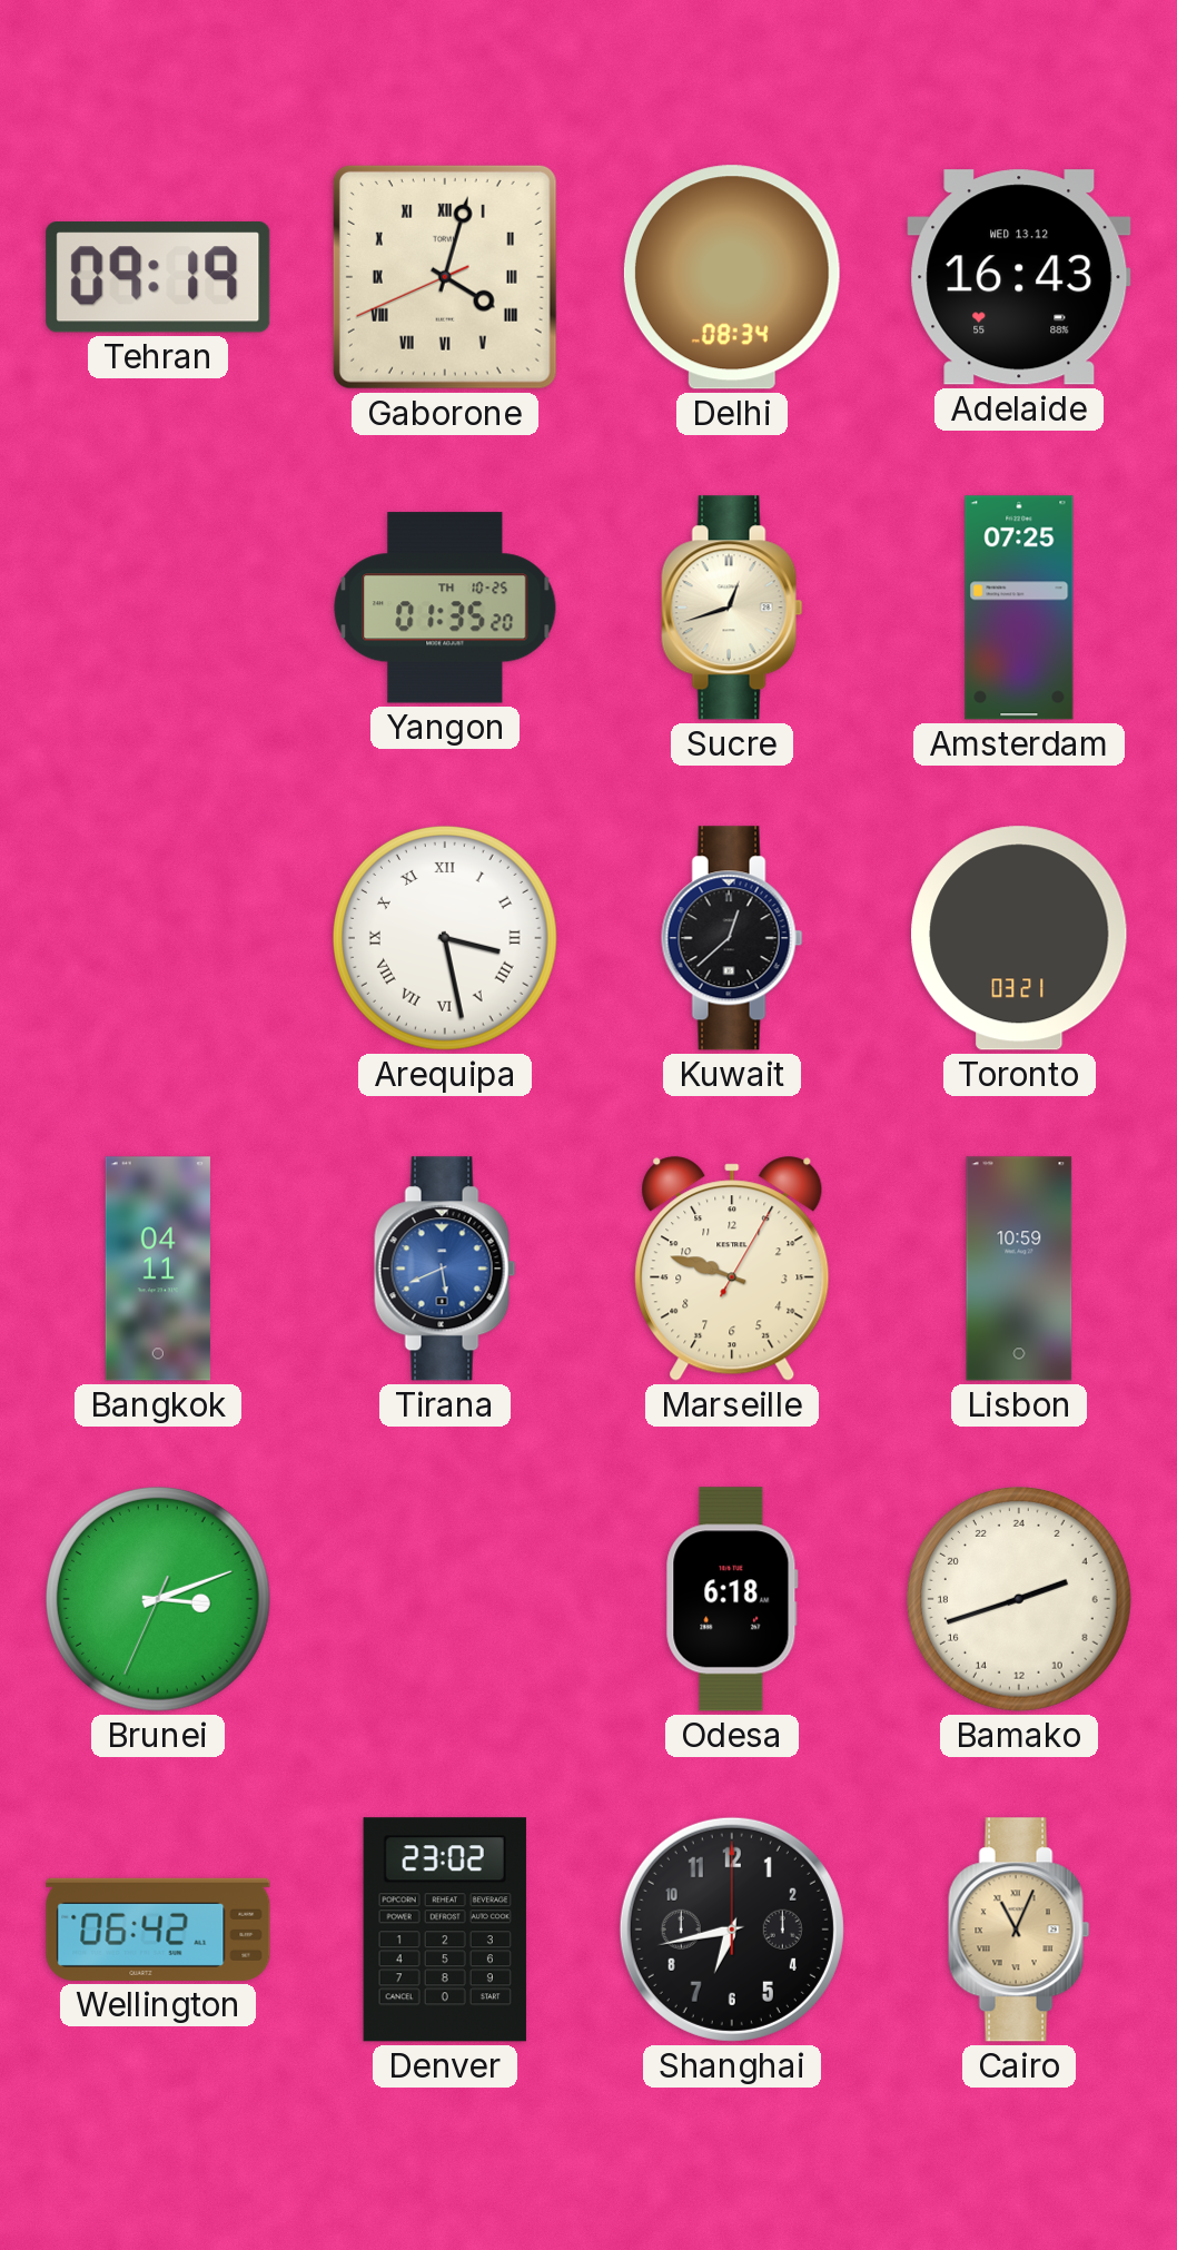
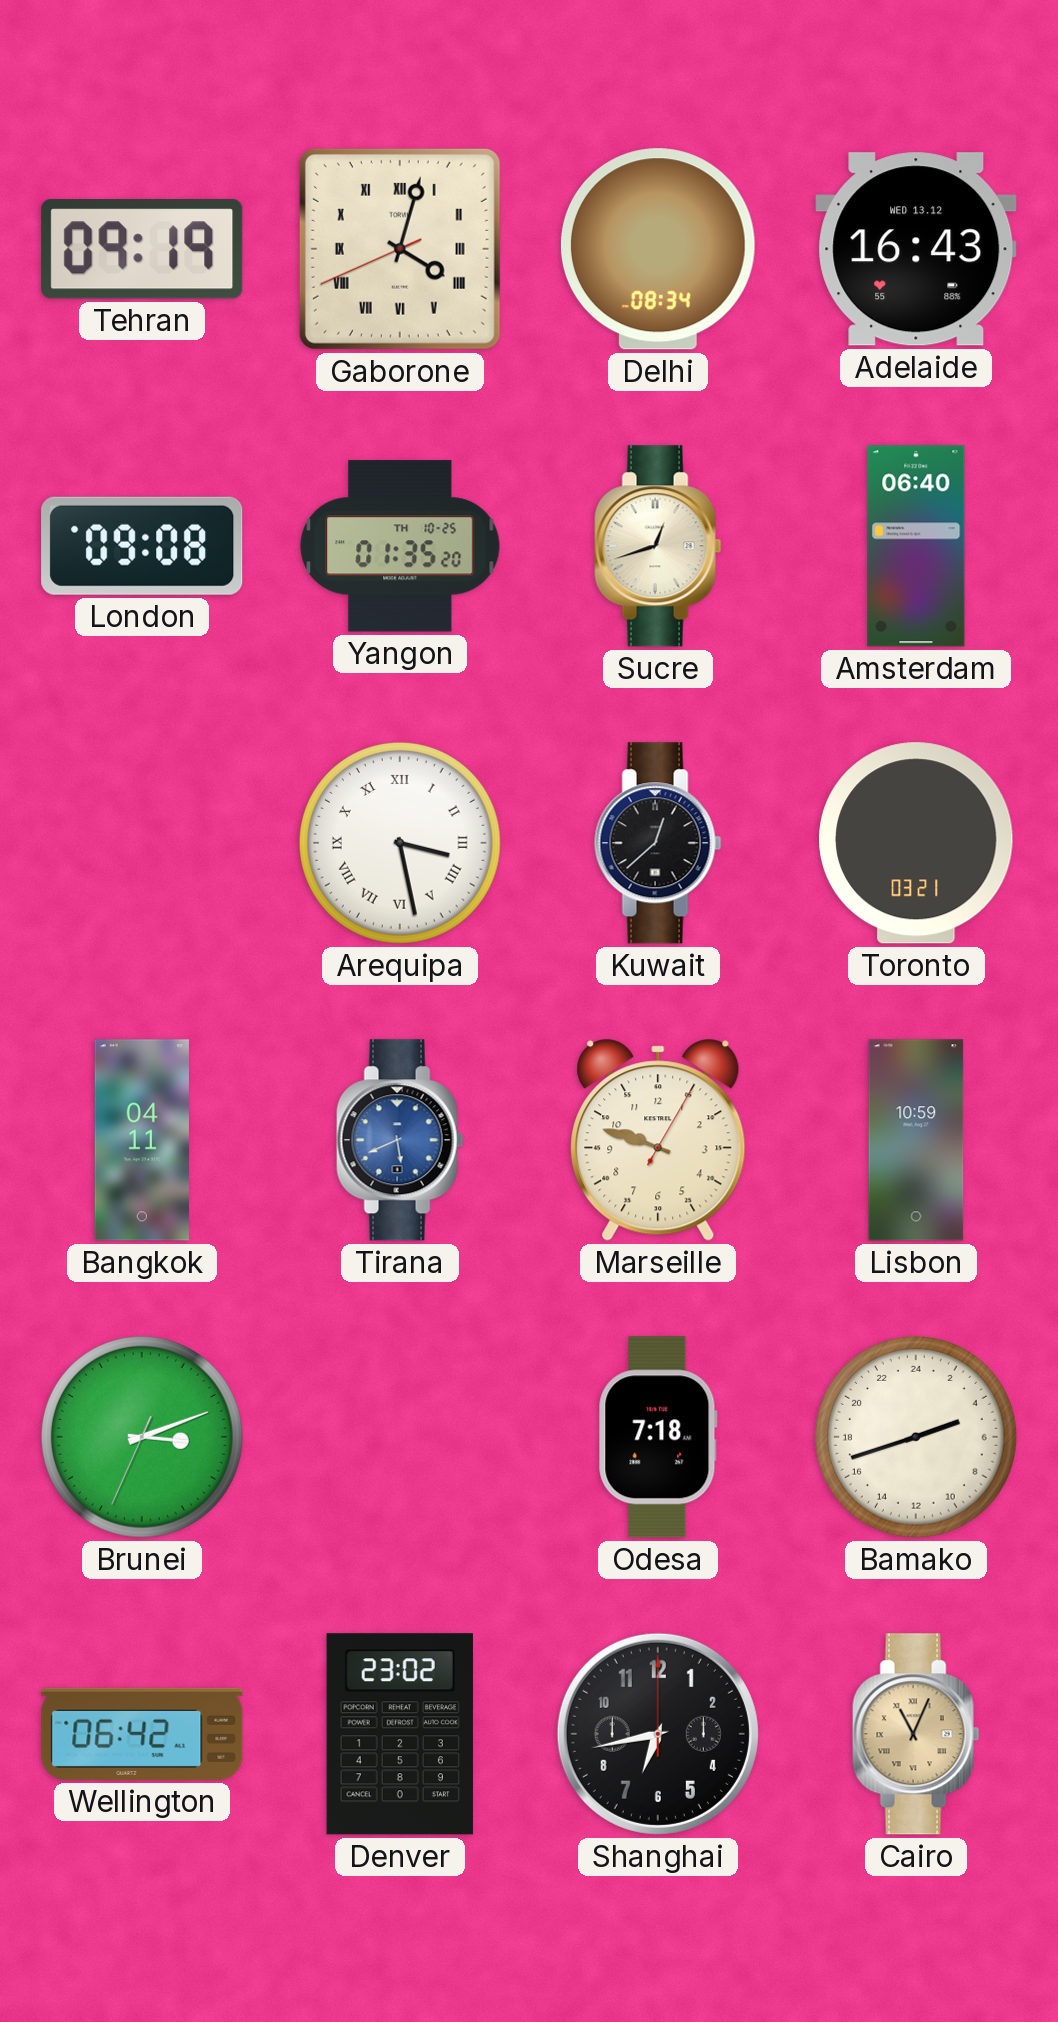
London: none -> 09:08 (142, 546)
Amsterdam: 07:25 -> 06:40 (916, 546)
Odesa: 6:18 -> 7:18 (658, 1437)
